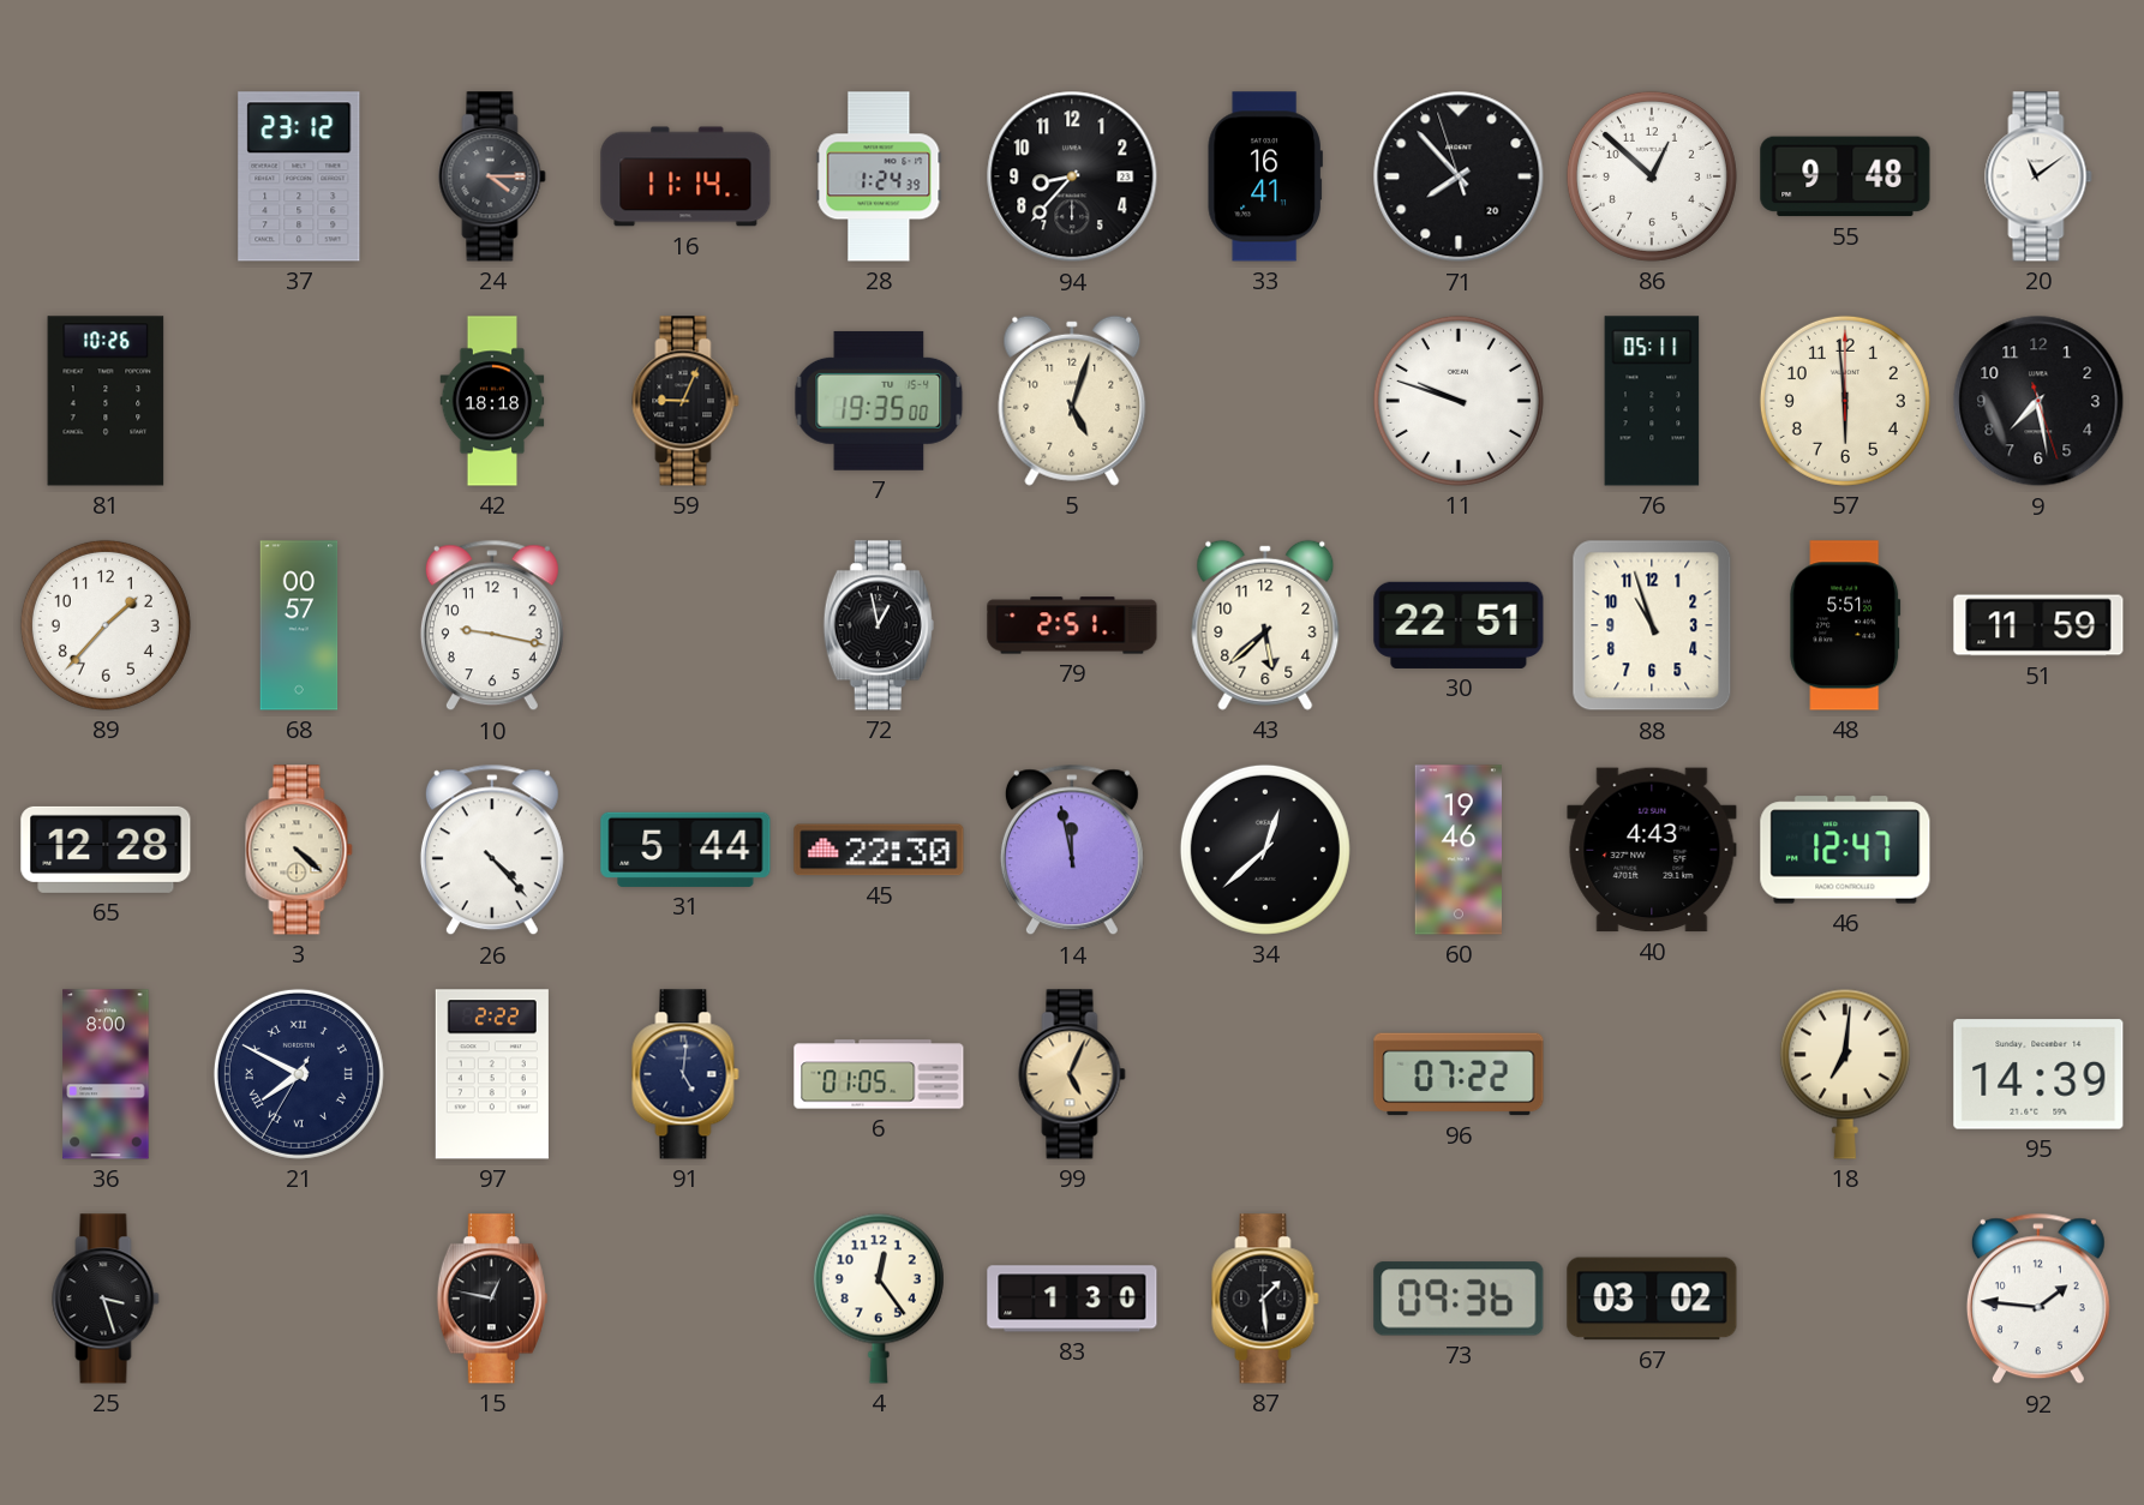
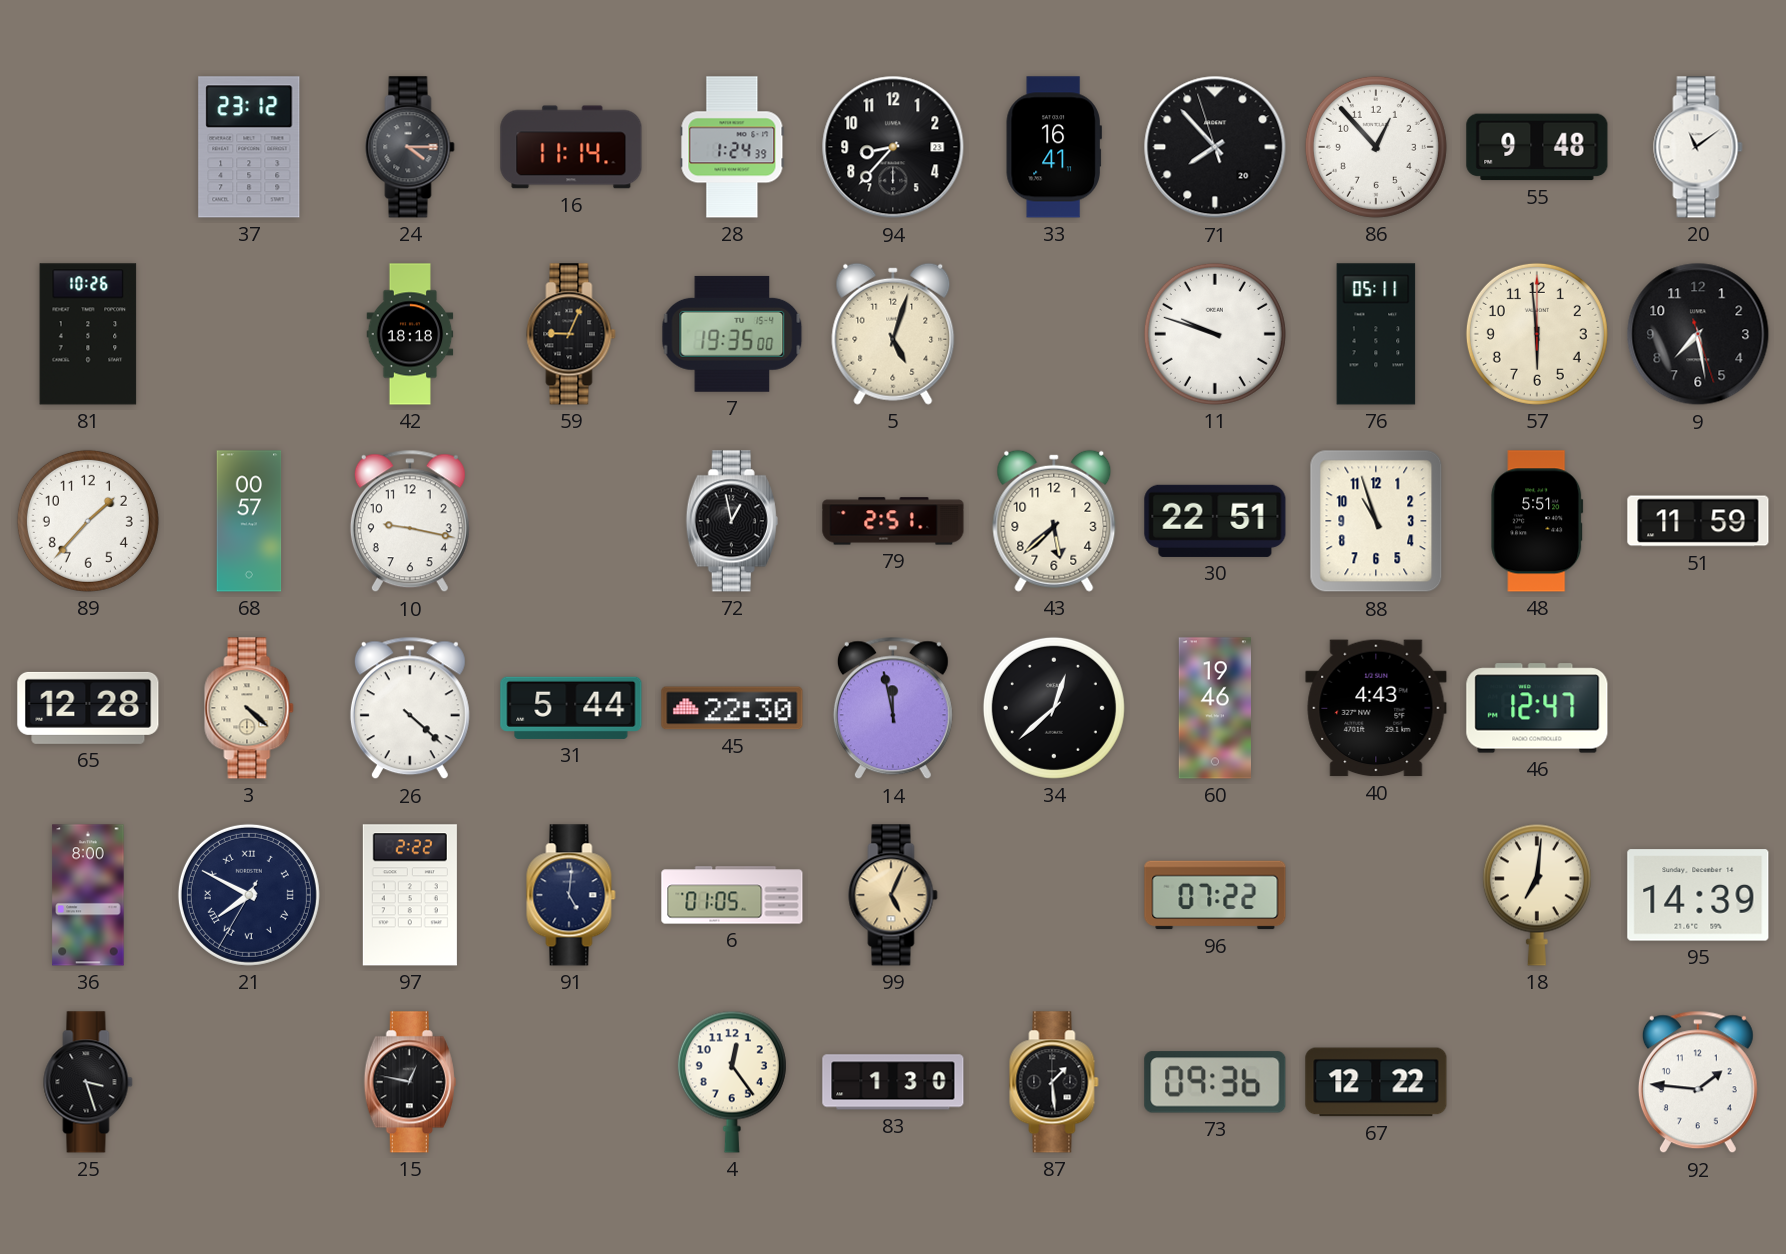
86: 12:52 -> 12:53 (1376, 147)
26: 4:23 -> 4:22 (410, 708)
67: 03:02 -> 12:22 (1376, 1082)
